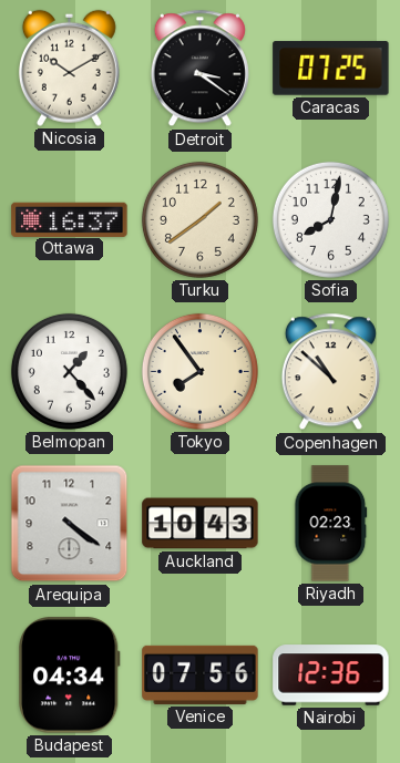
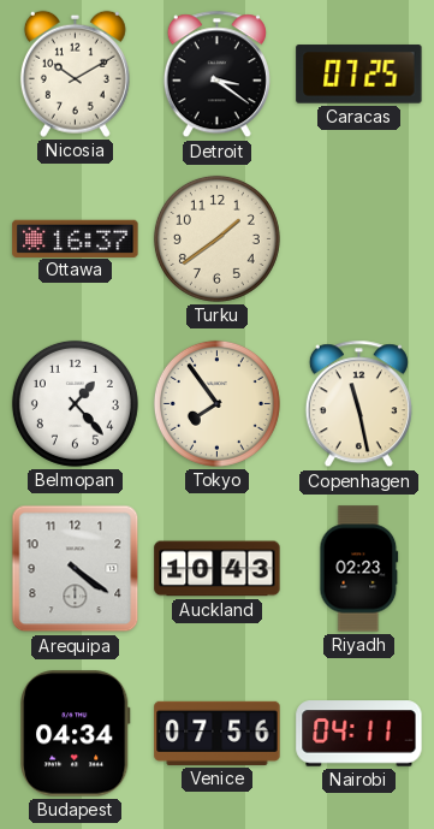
Sofia: 8:02 -> none (330, 219)
Copenhagen: 10:52 -> 11:28 (358, 404)
Nairobi: 12:36 -> 04:11 (359, 734)
